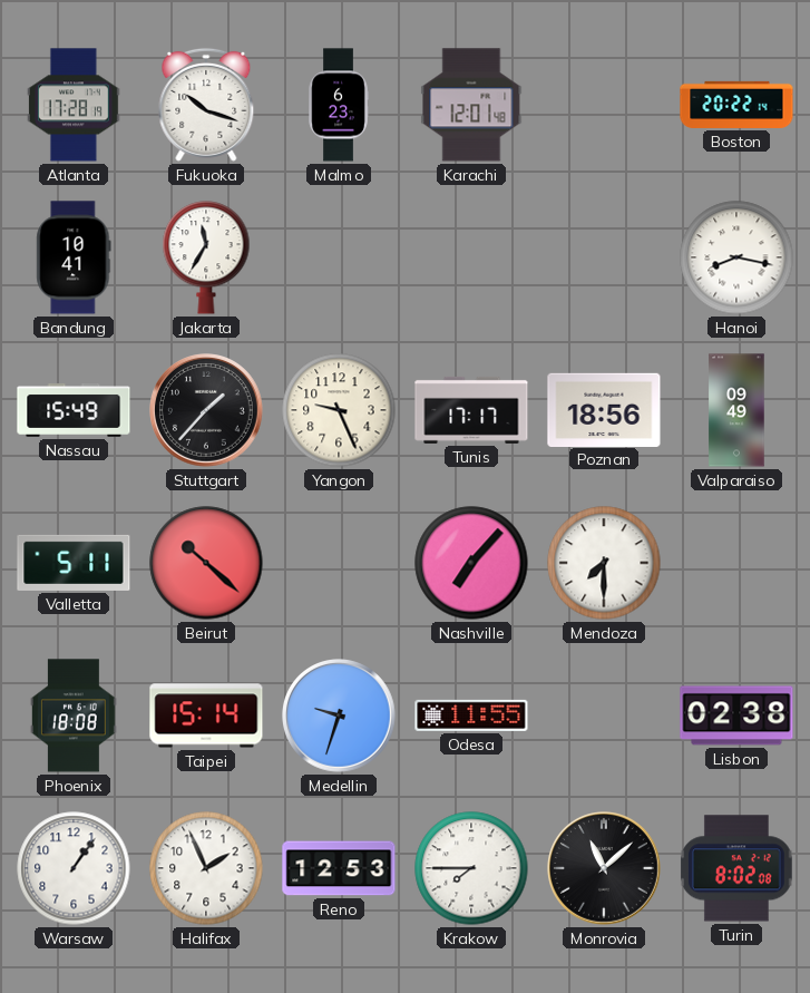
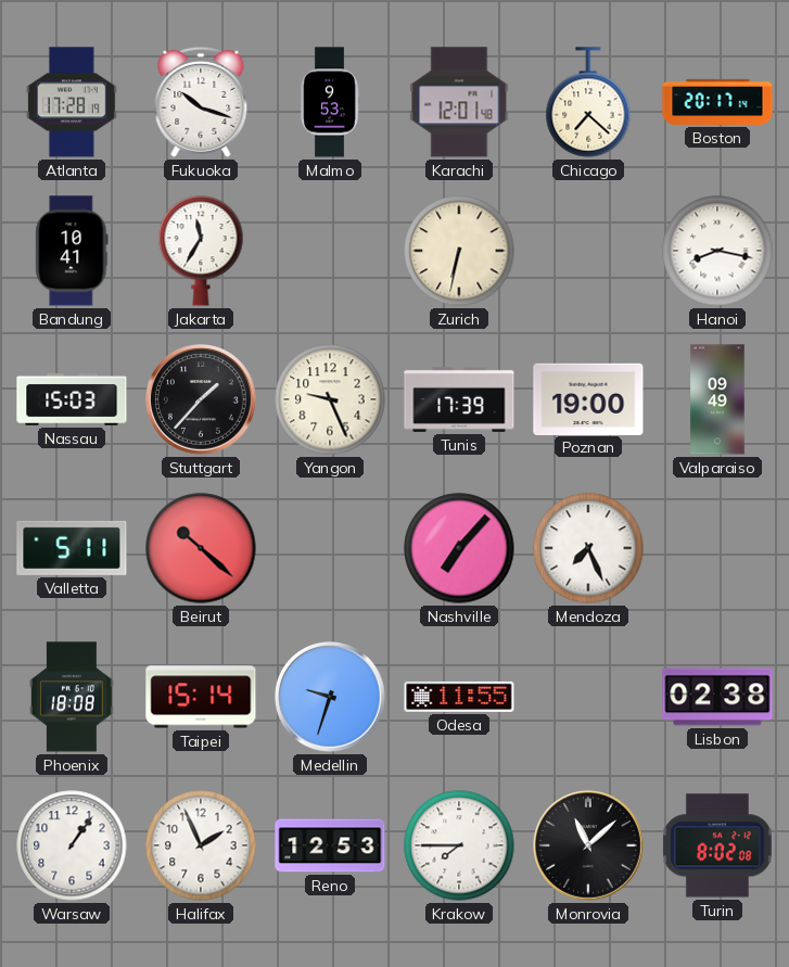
Malmo: 6:23 -> 9:53 (330, 102)
Chicago: none -> 7:22 (588, 102)
Boston: 20:22 -> 20:17 (717, 102)
Zurich: none -> 6:32 (459, 251)
Nassau: 15:49 -> 15:03 (72, 400)
Tunis: 17:17 -> 17:39 (459, 399)
Poznan: 18:56 -> 19:00 (588, 398)
Mendoza: 7:30 -> 7:26 (588, 548)
